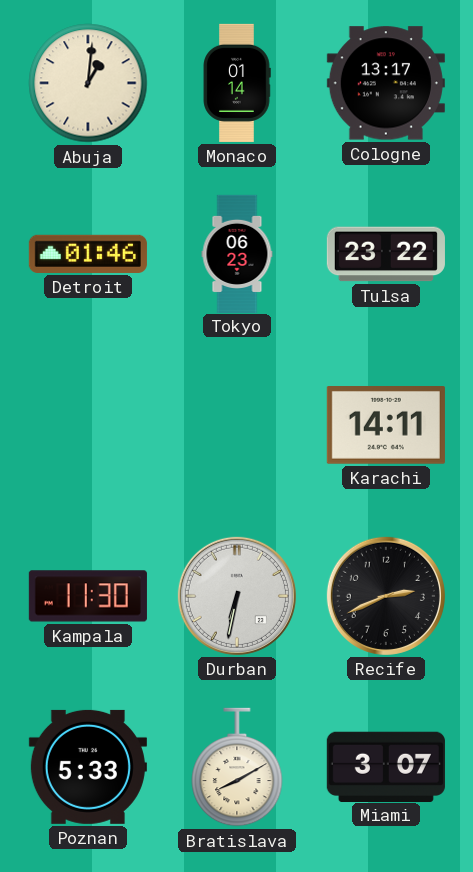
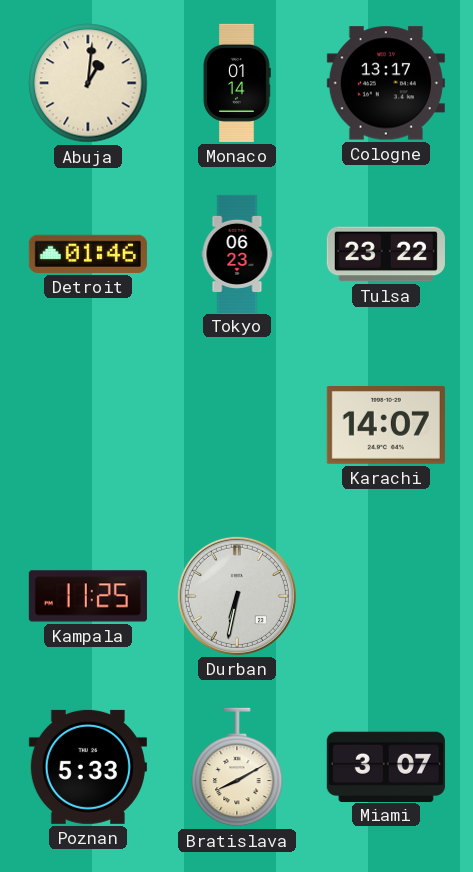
Karachi: 14:11 -> 14:07 (386, 426)
Kampala: 11:30 -> 11:25 (88, 596)
Recife: 2:41 -> none (386, 596)
